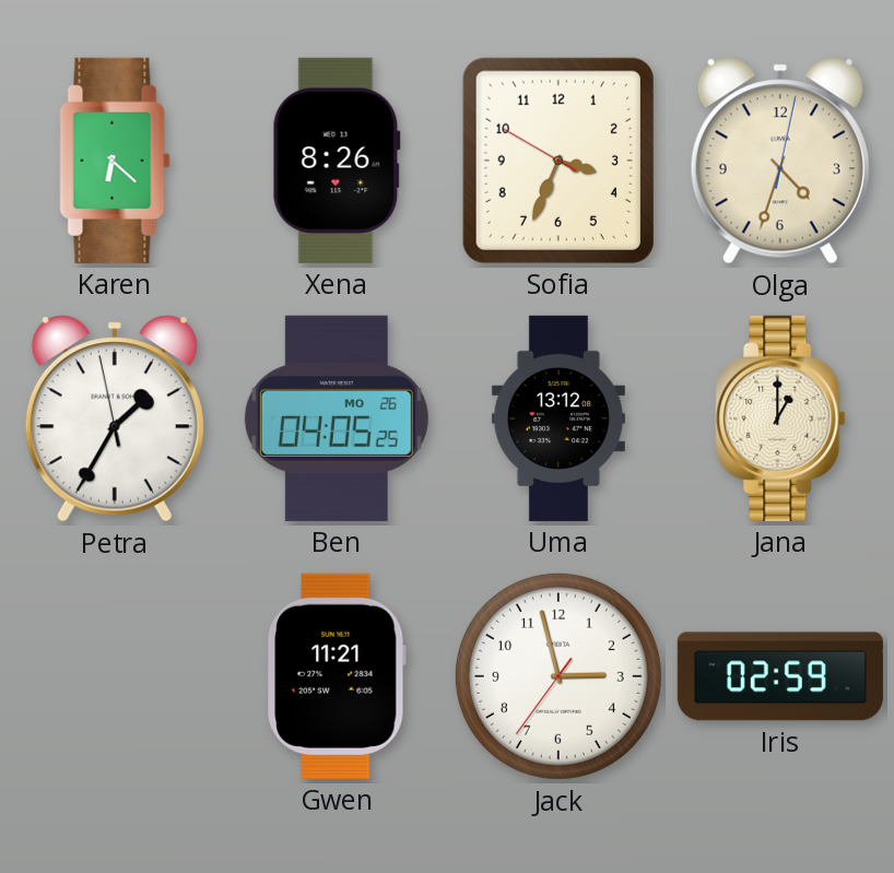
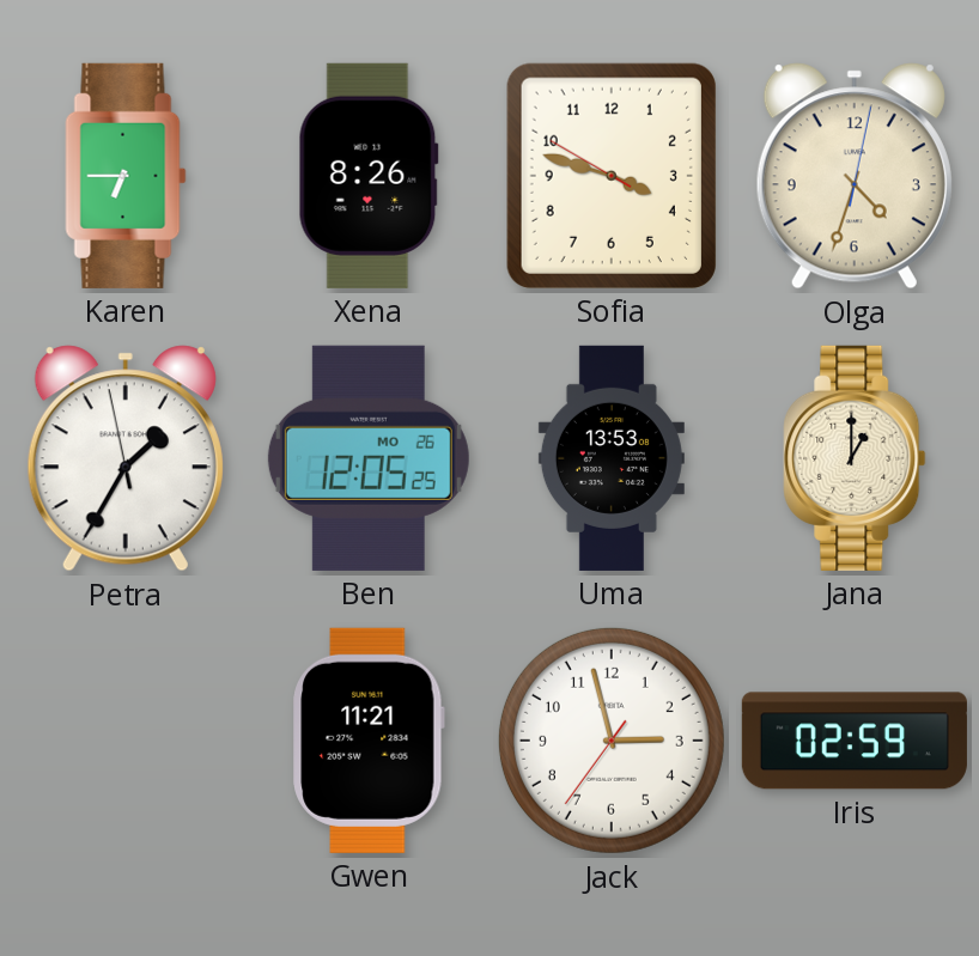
Karen: 6:22 -> 6:45 (126, 176)
Sofia: 3:33 -> 3:47 (612, 176)
Ben: 04:05 -> 12:05 (369, 458)
Uma: 13:12 -> 13:53 (612, 458)
